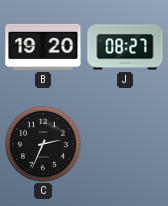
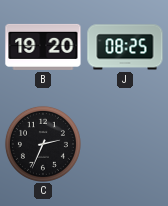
J: 08:27 -> 08:25 (125, 47)
